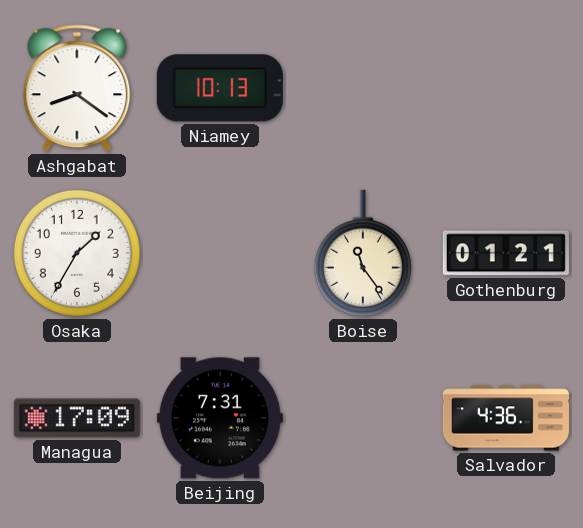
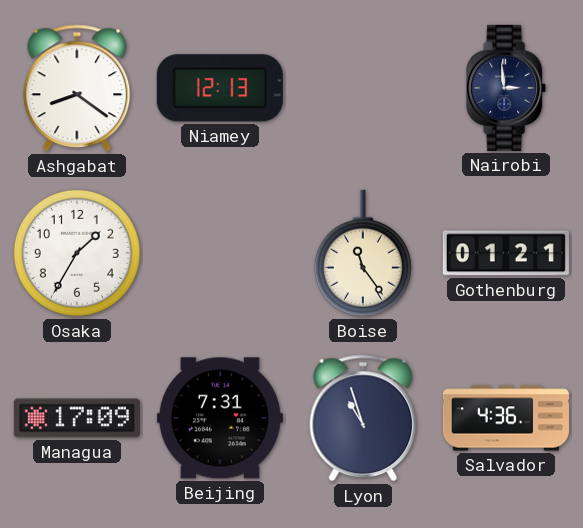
Niamey: 10:13 -> 12:13 (220, 88)
Nairobi: none -> 2:59 (507, 88)
Lyon: none -> 10:57 (363, 418)
